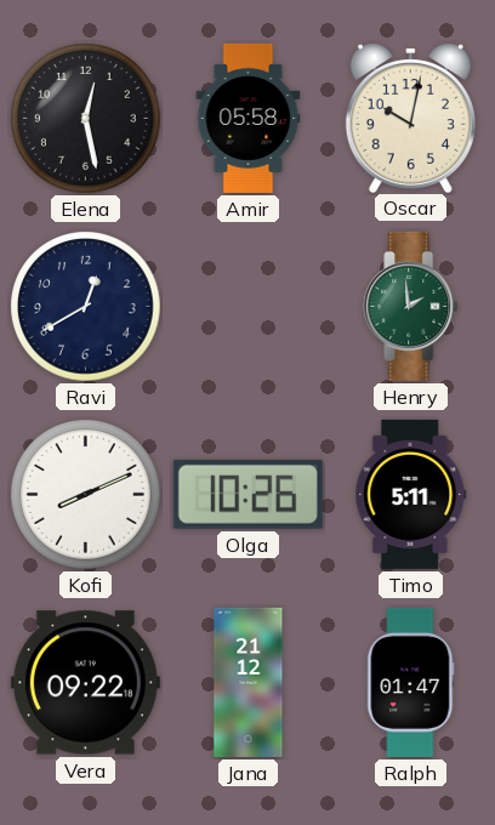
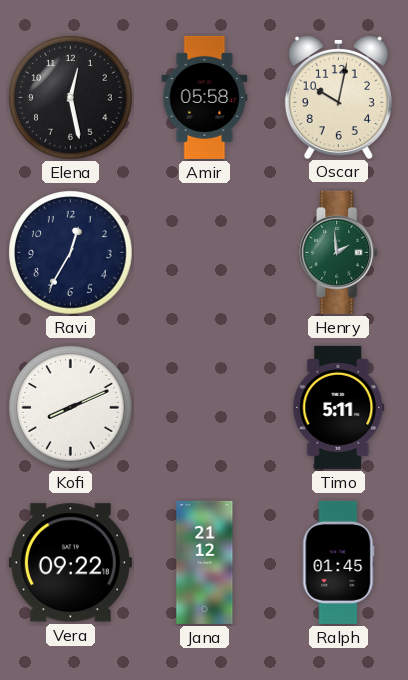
Ravi: 12:40 -> 12:35 (71, 253)
Olga: 10:26 -> none (247, 494)
Ralph: 01:47 -> 01:45 (339, 562)
